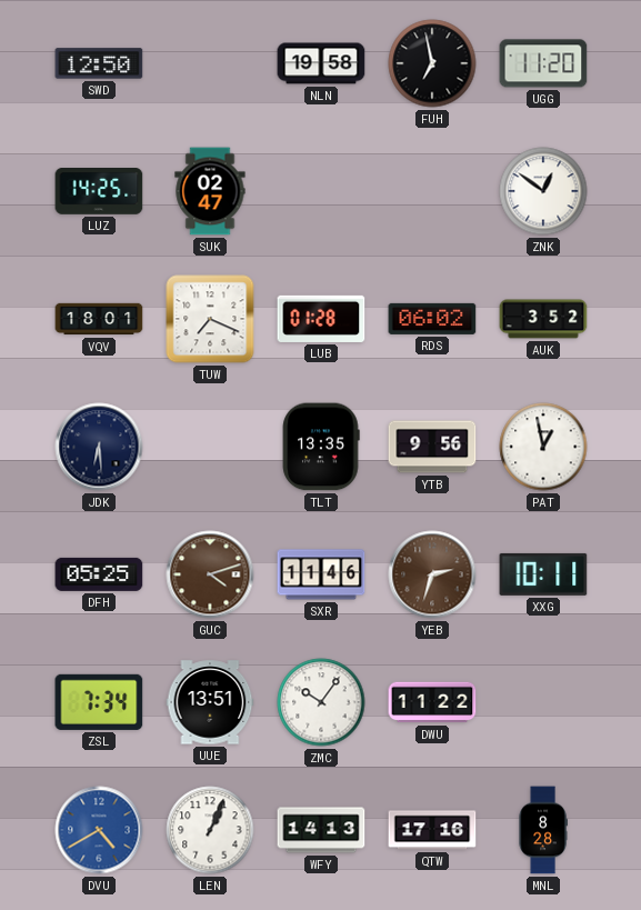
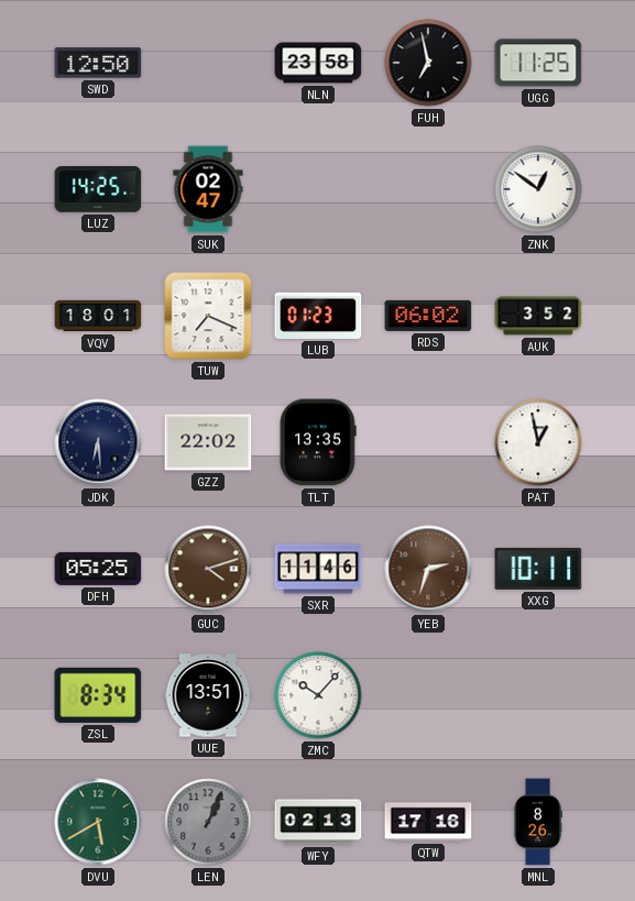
NLN: 19:58 -> 23:58 (318, 63)
UGG: 11:20 -> 11:25 (538, 63)
LUB: 01:28 -> 01:23 (318, 316)
GZZ: none -> 22:02 (208, 442)
YTB: 9:56 -> none (432, 447)
ZSL: 7:34 -> 8:34 (98, 695)
ZMC: 10:06 -> 10:07 (318, 695)
DWU: 11:22 -> none (432, 702)
DVU: 4:40 -> 5:40 (98, 822)
DVU dial: blue -> green (98, 822)
LEN dial: white -> grey (208, 822)
WFY: 14:13 -> 02:13 (318, 822)
MNL: 8:28 -> 8:26 (538, 822)
